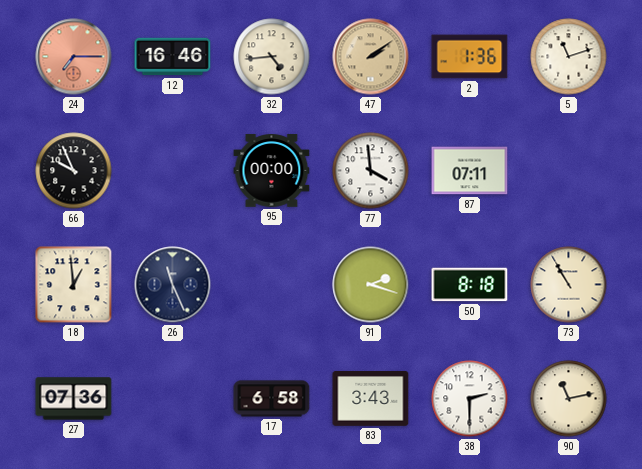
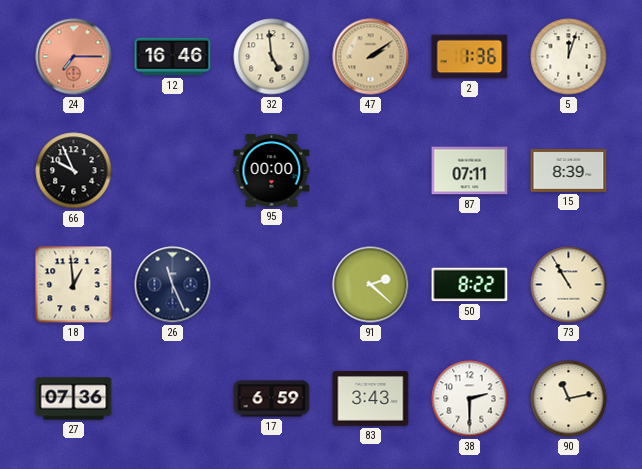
32: 4:44 -> 4:59 (272, 57)
5: 11:12 -> 12:03 (569, 57)
77: 3:59 -> none (371, 171)
15: none -> 8:39 (569, 170)
91: 2:18 -> 2:22 (371, 285)
50: 8:18 -> 8:22 (470, 285)
17: 6:58 -> 6:59 (272, 399)
